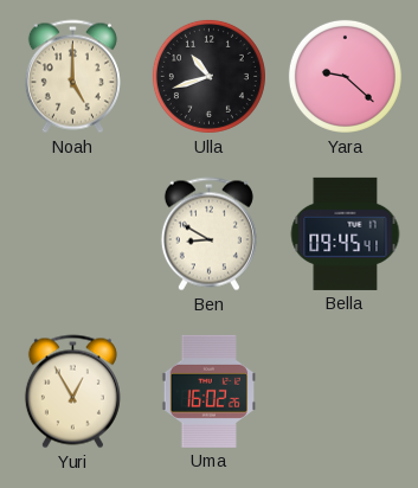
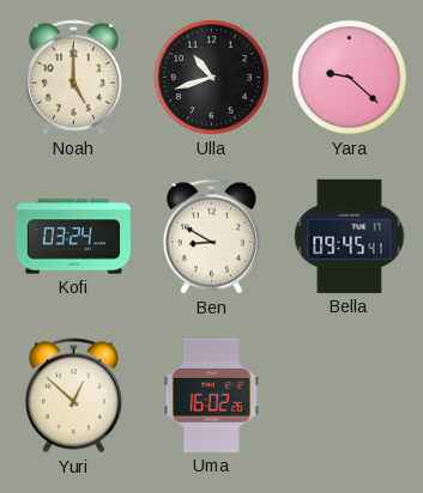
Kofi: none -> 03:24 (73, 237)
Yuri: 12:55 -> 12:52 (73, 396)
